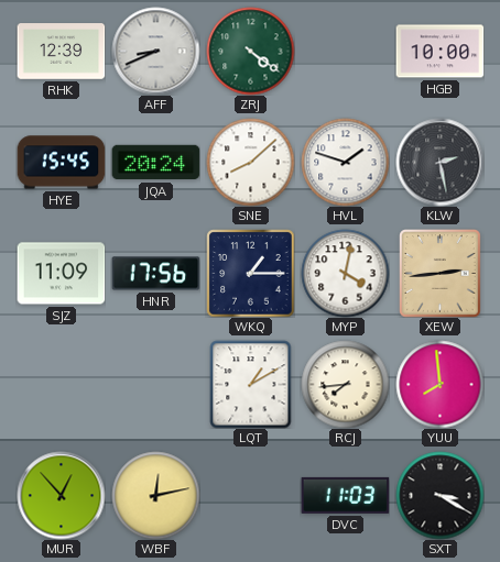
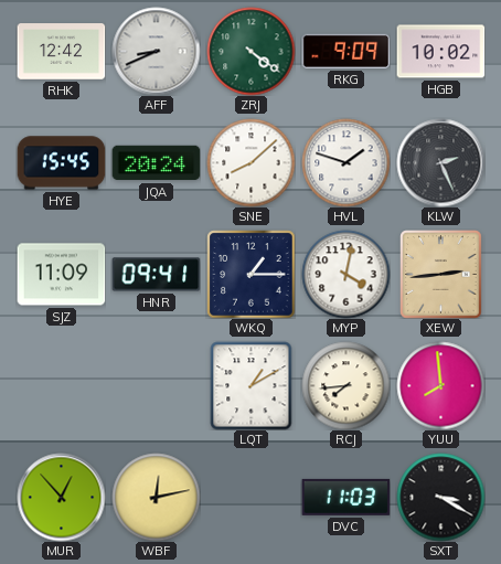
RHK: 12:39 -> 12:42 (61, 52)
RKG: none -> 9:09 (345, 51)
HGB: 10:00 -> 10:02 (440, 52)
KLW: 2:28 -> 2:26 (440, 162)
HNR: 17:56 -> 09:41 (156, 275)
